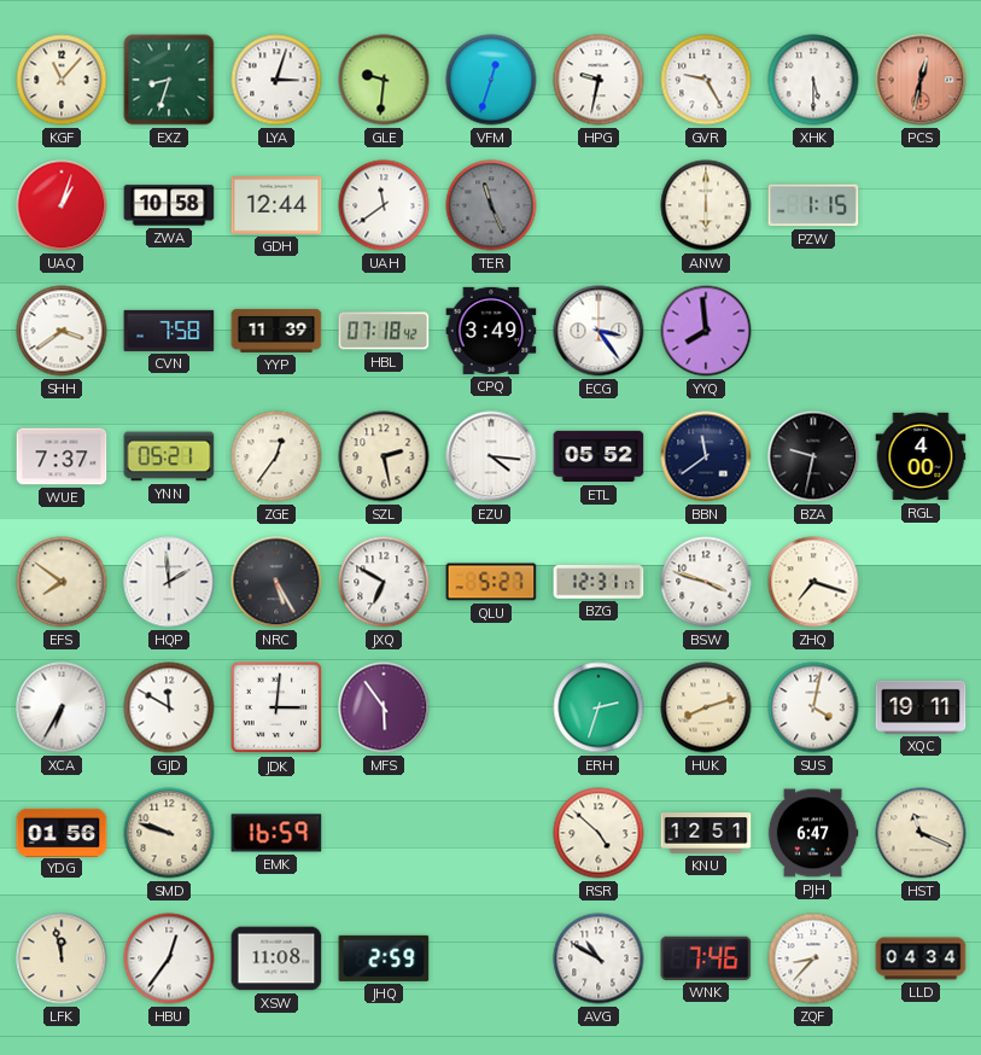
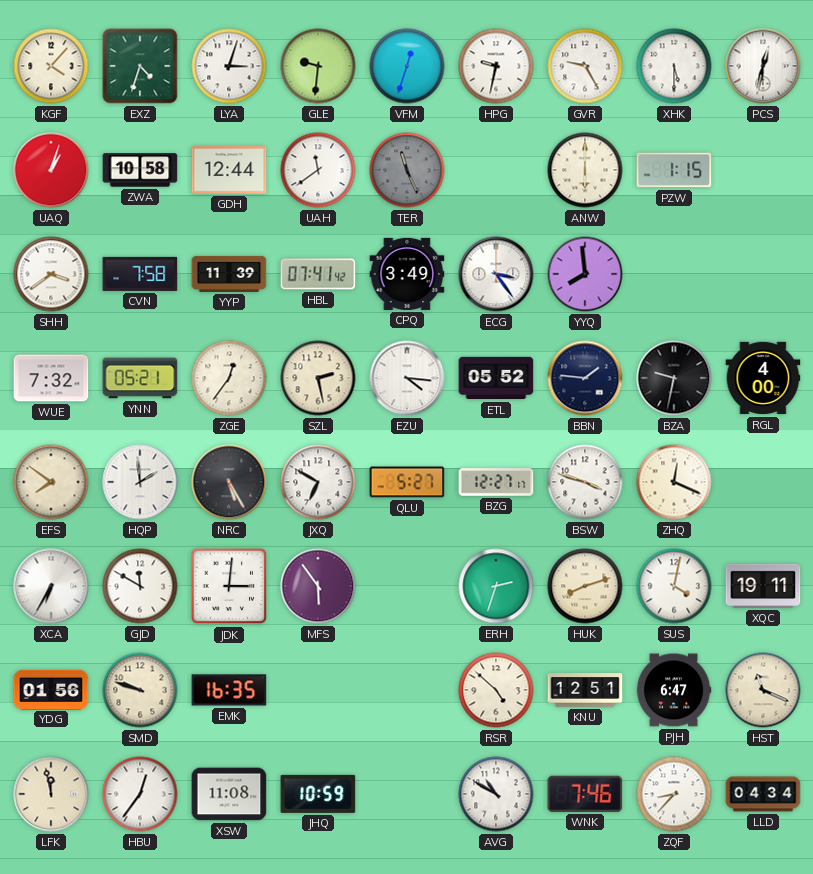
KGF: 11:07 -> 4:07 (51, 66)
EXZ: 8:33 -> 4:33 (140, 66)
PCS dial: salmon -> white (763, 66)
HBL: 07:18 -> 07:41 (318, 274)
WUE: 7:37 -> 7:32 (51, 378)
BBN: 11:39 -> 1:46 (585, 378)
BZG: 12:31 -> 12:27 (496, 482)
ZHQ: 7:18 -> 12:19 (674, 482)
EMK: 16:59 -> 16:35 (229, 690)
JHQ: 2:59 -> 10:59 (318, 794)
